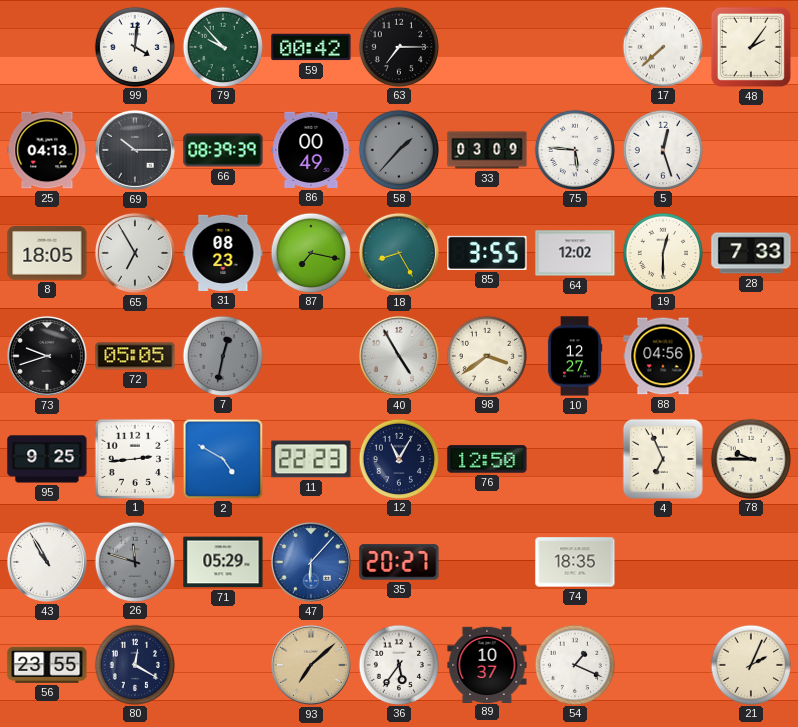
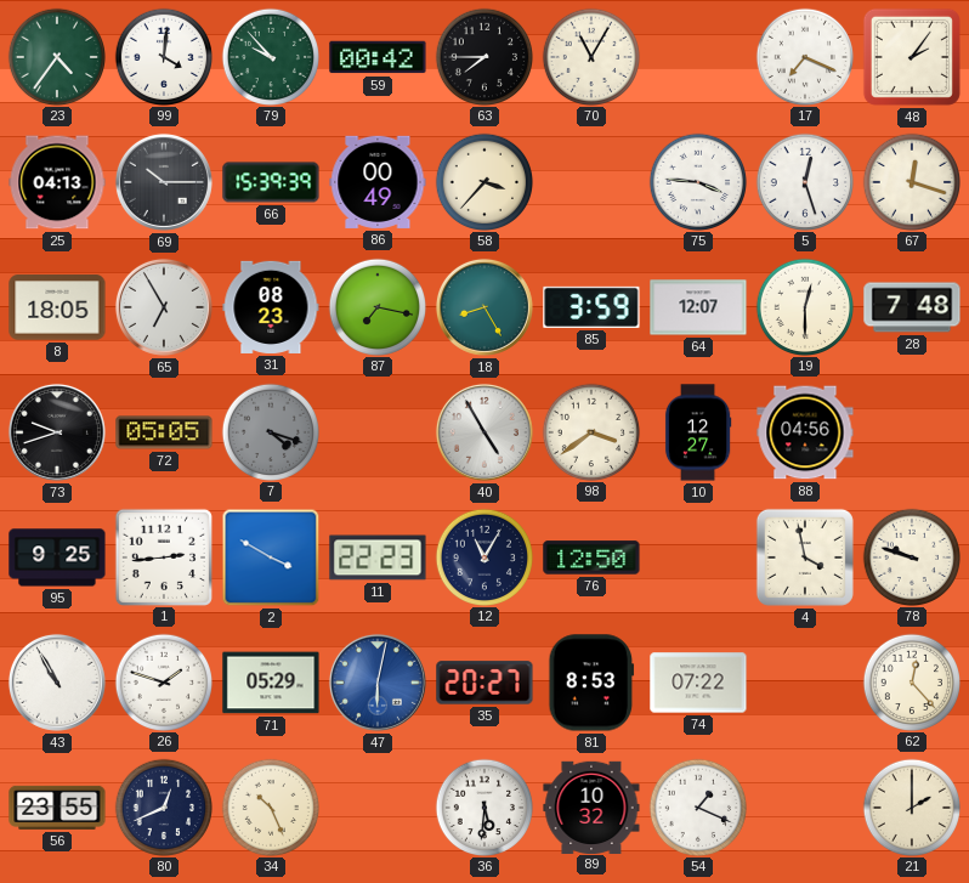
23: none -> 4:36 (56, 56)
63: 7:15 -> 7:45 (483, 56)
70: none -> 11:05 (590, 56)
17: 7:38 -> 7:19 (804, 56)
66: 08:39 -> 15:39 (271, 182)
58: 1:37 -> 3:37 (483, 181)
58 dial: grey -> cream (483, 181)
33: 03:09 -> none (487, 150)
75: 5:46 -> 3:46 (697, 181)
67: none -> 12:18 (911, 181)
85: 3:55 -> 3:59 (591, 307)
64: 12:02 -> 12:07 (698, 307)
28: 7:33 -> 7:48 (912, 307)
7: 12:32 -> 4:18 (270, 431)
2: 4:50 -> 3:50 (271, 557)
4: 6:56 -> 3:58 (805, 557)
78: 9:45 -> 9:48 (911, 556)
26: 11:48 -> 1:48 (163, 681)
26 dial: grey -> white (163, 681)
47: 6:07 -> 6:02 (378, 683)
81: none -> 8:53 (591, 683)
74: 18:35 -> 07:22 (698, 683)
62: none -> 12:23 (911, 681)
80: 12:20 -> 12:41 (163, 806)
34: none -> 10:26 (270, 806)
93: 7:08 -> none (311, 665)
36: 5:36 -> 5:31 (483, 806)
89: 10:37 -> 10:32 (591, 806)
21: 2:04 -> 2:00 (911, 806)
